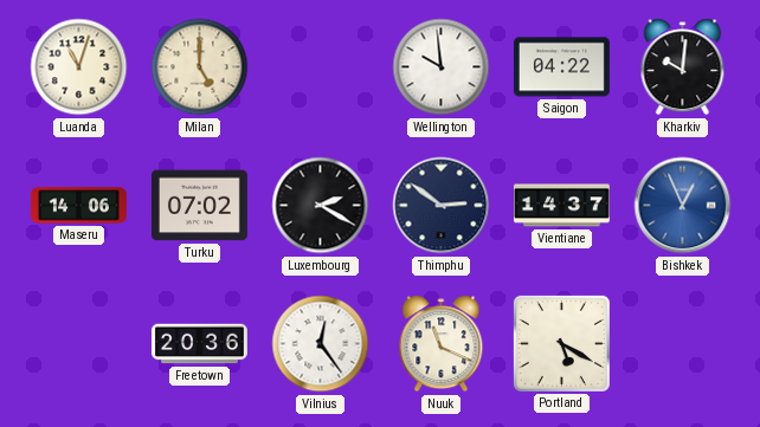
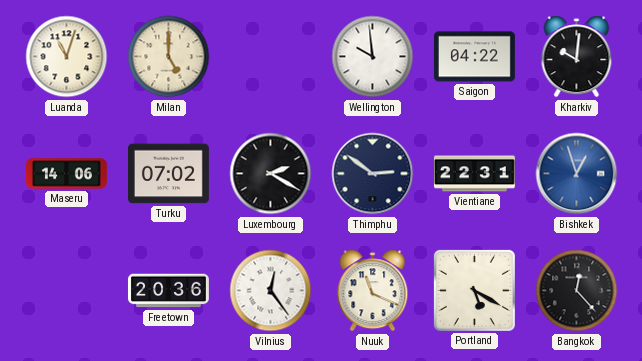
Vientiane: 14:37 -> 22:31 (474, 174)
Bishkek: 12:56 -> 12:57 (577, 174)
Bangkok: none -> 12:23 (577, 291)
